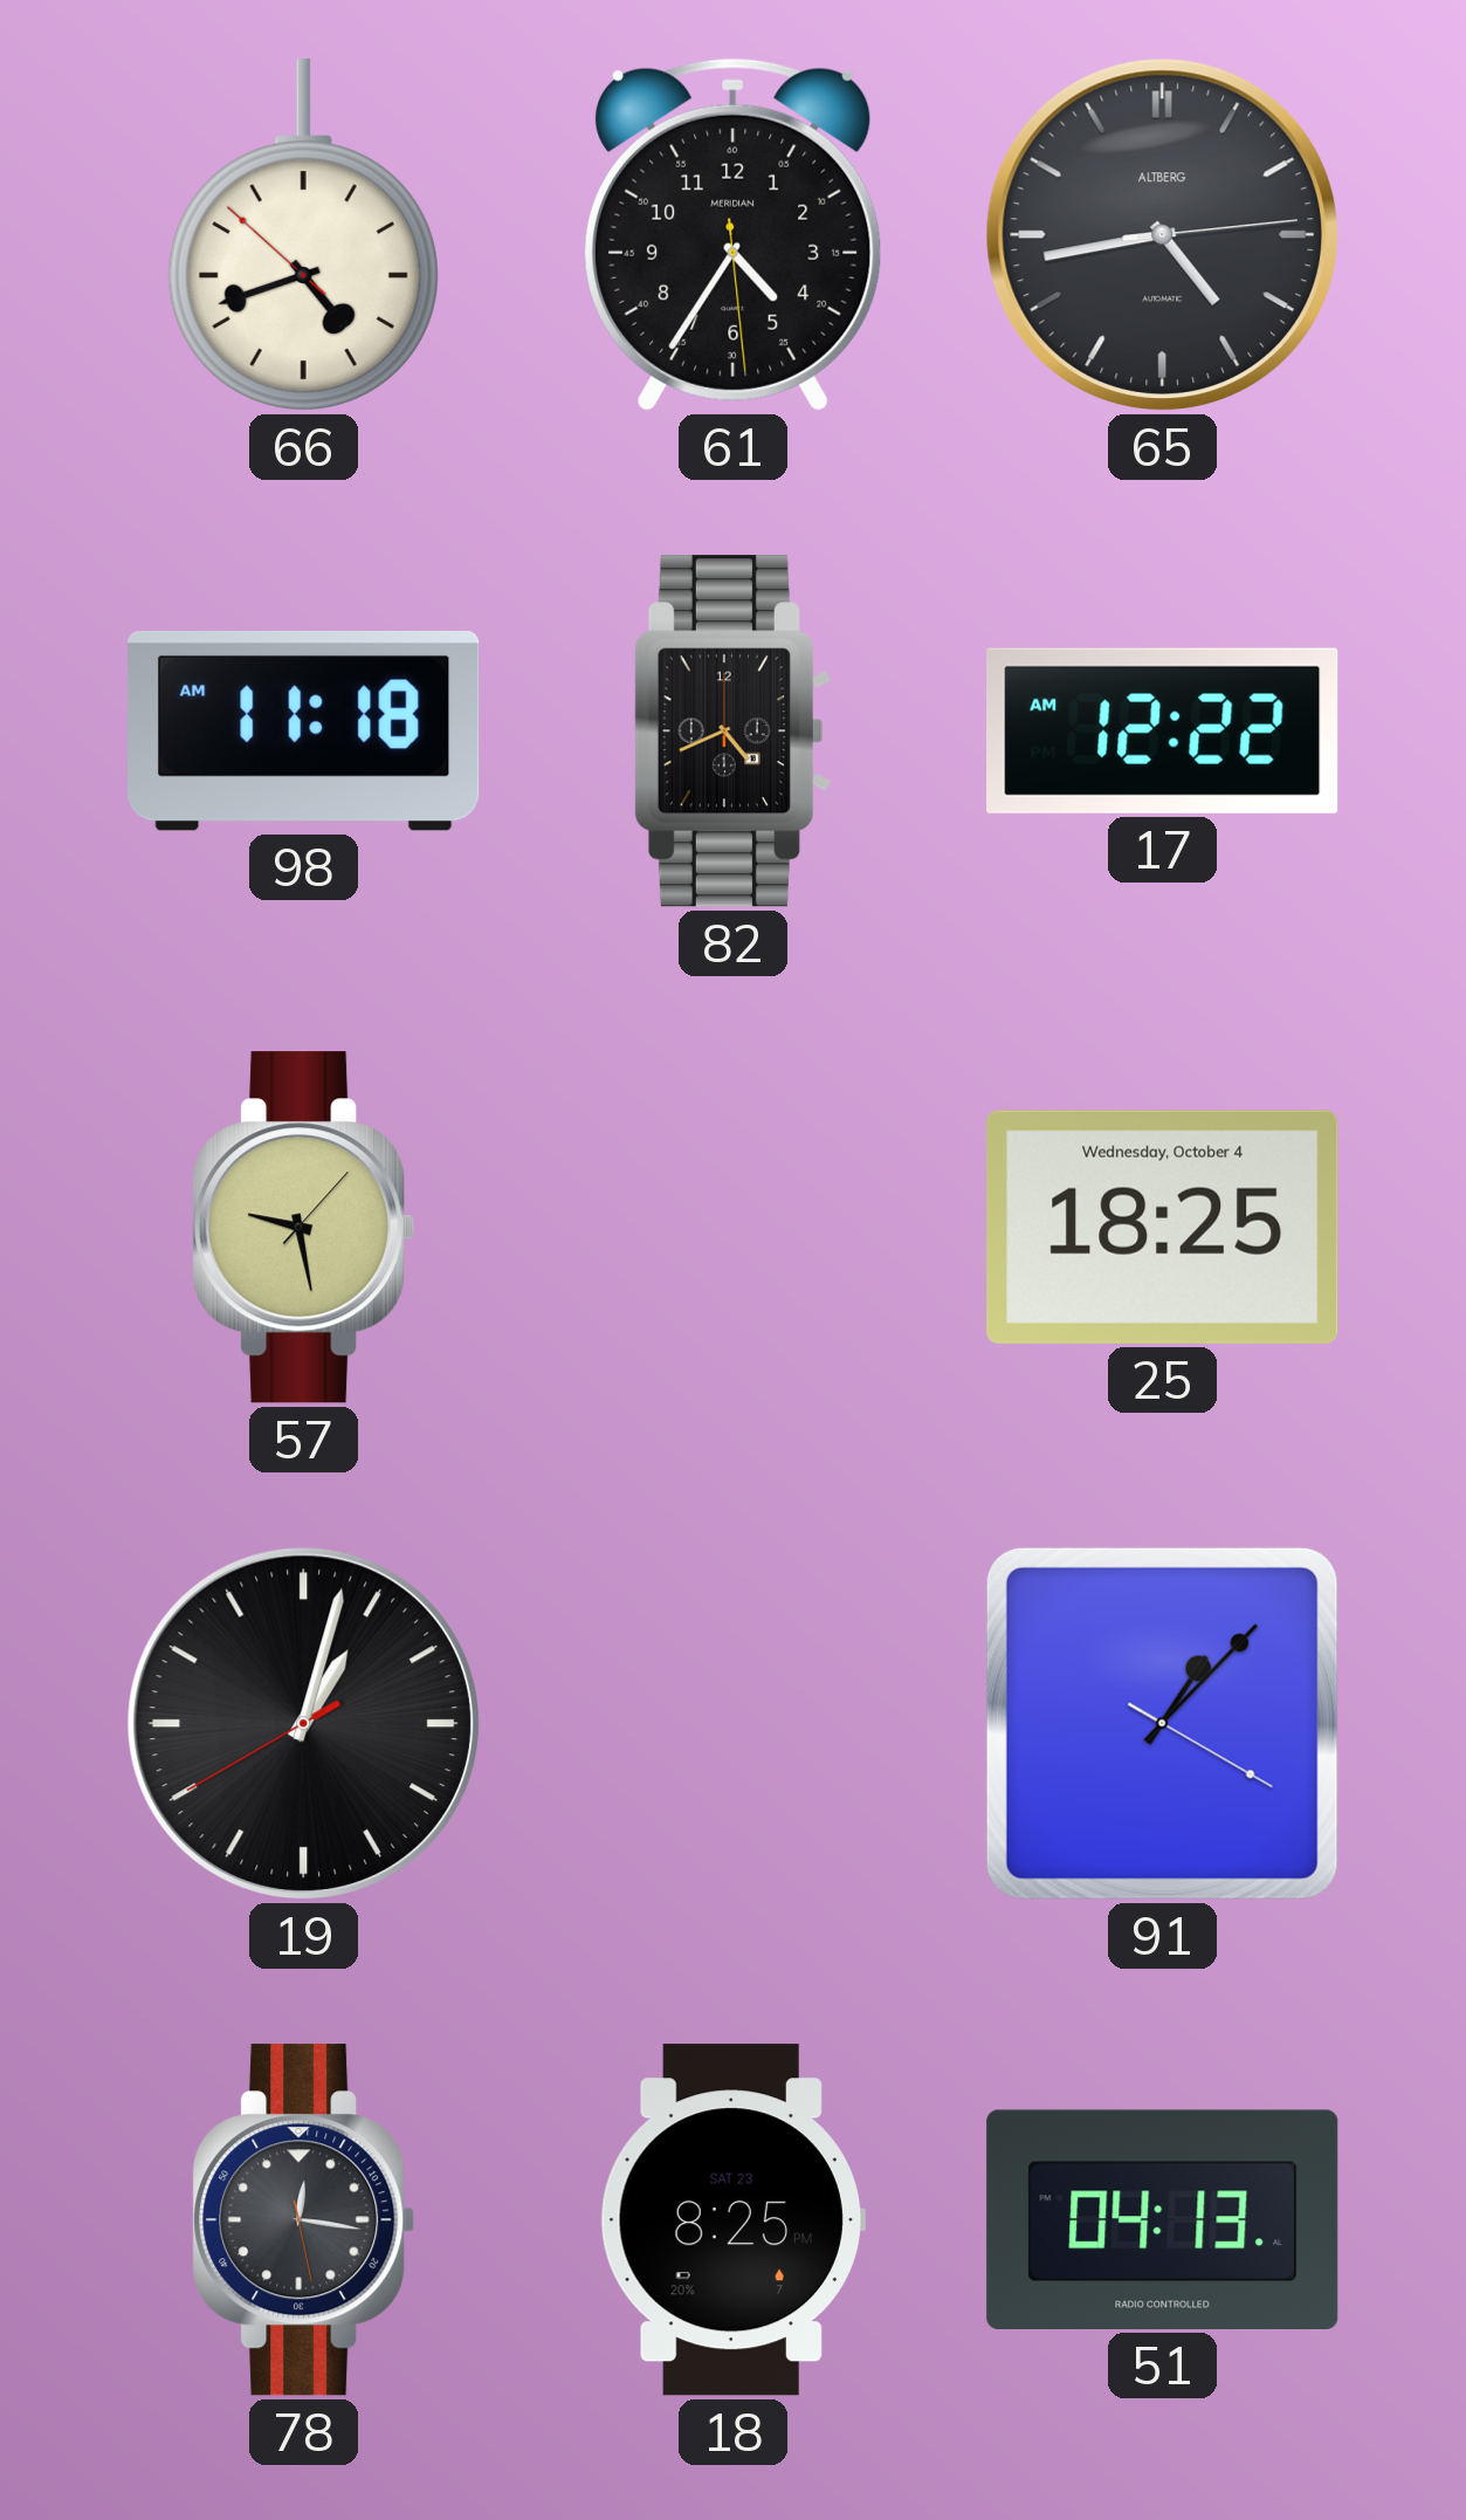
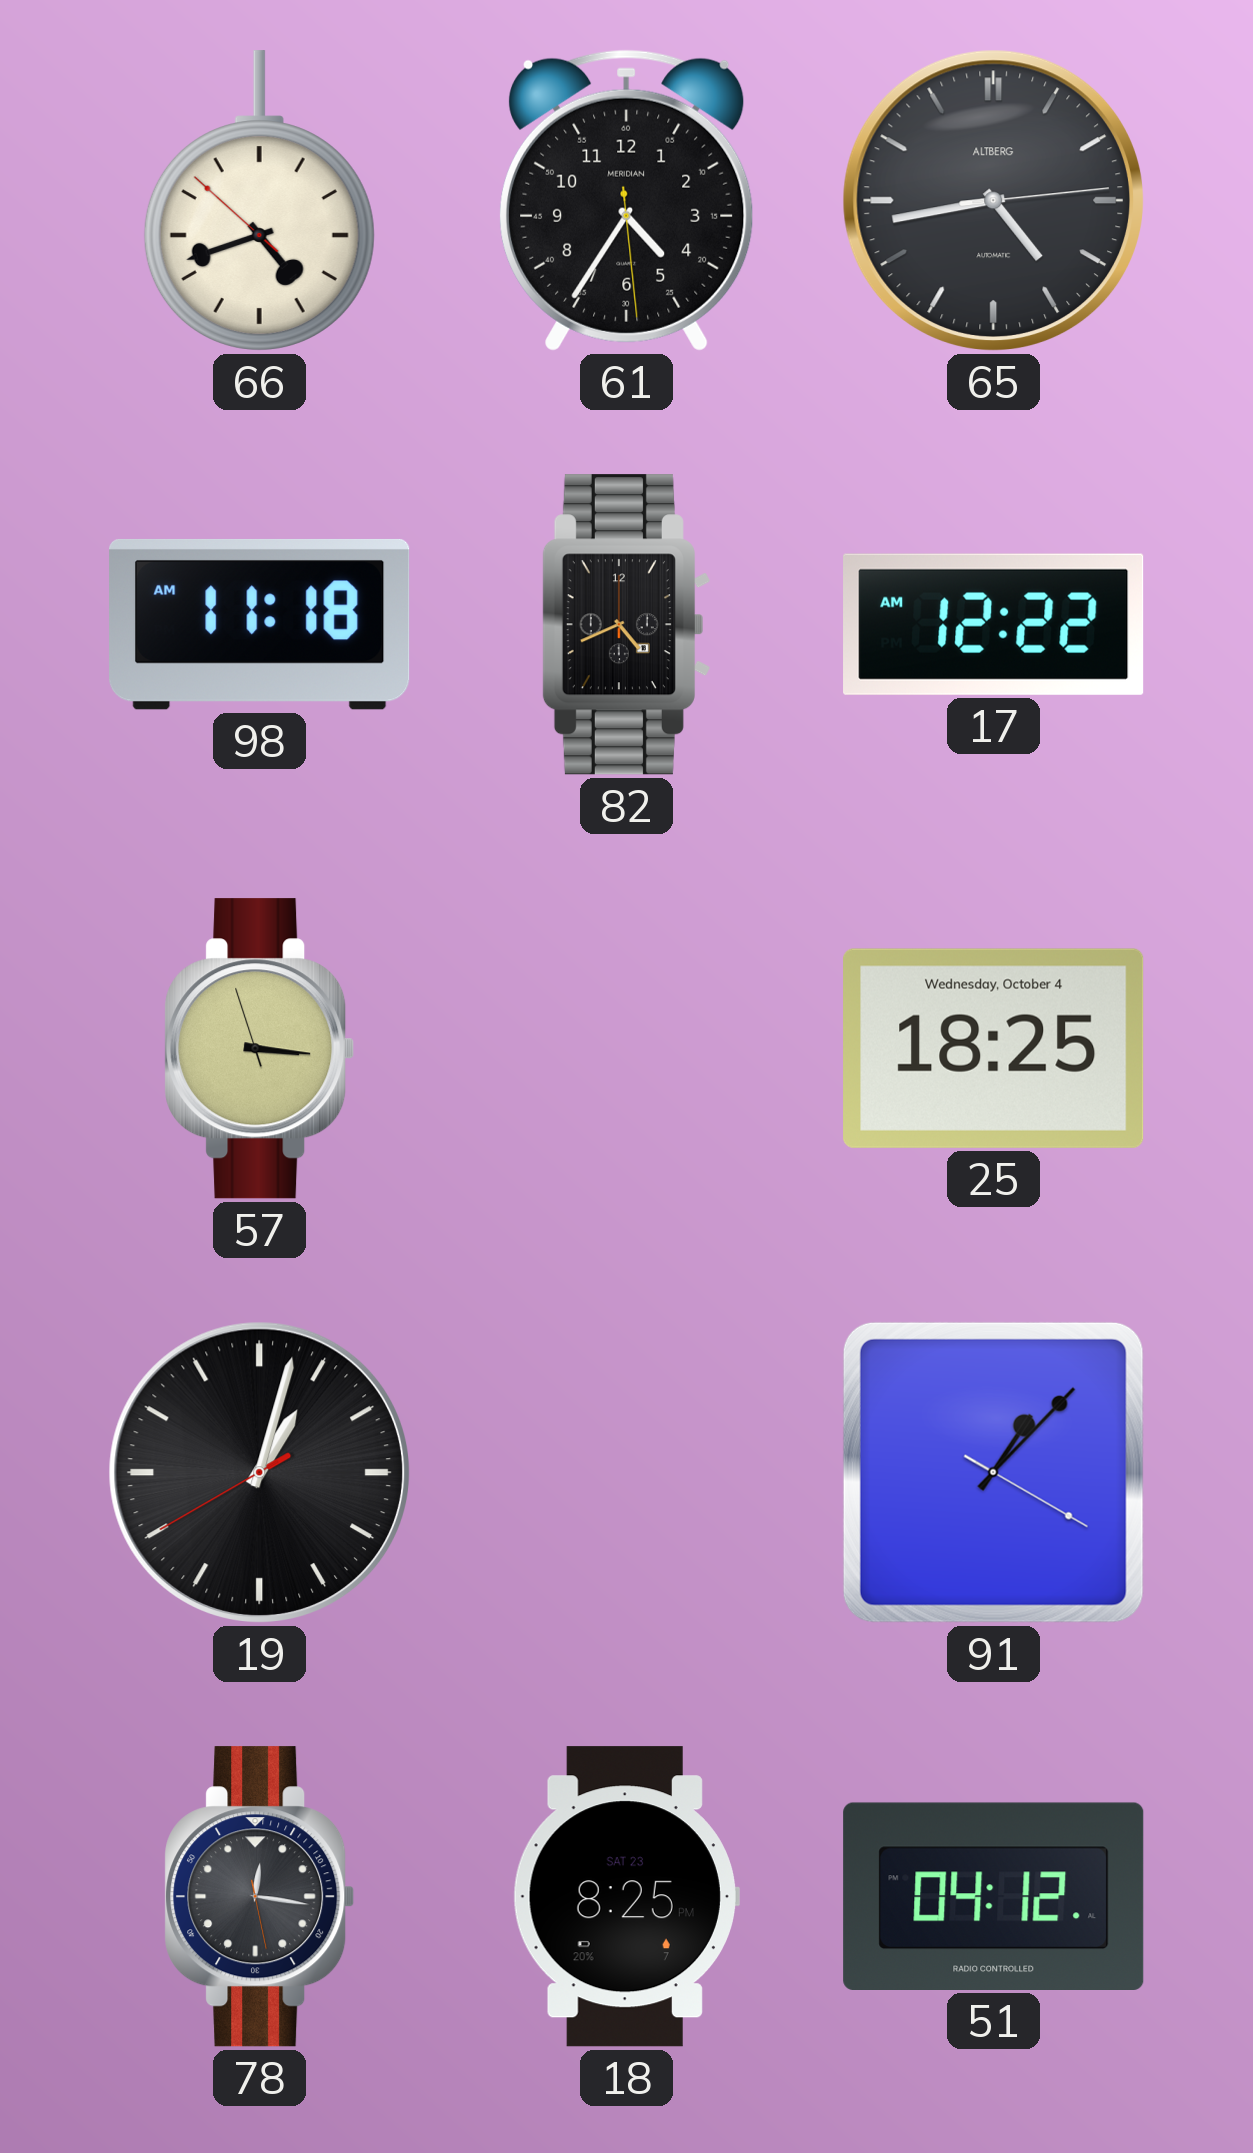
57: 9:28 -> 3:15 (260, 1049)
51: 04:13 -> 04:12 (994, 1896)
